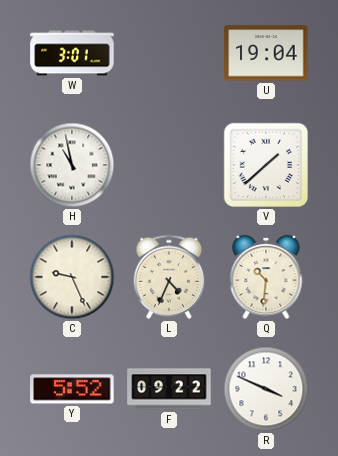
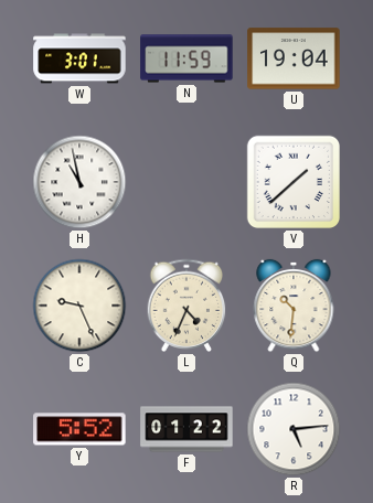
N: none -> 11:59 (186, 58)
F: 09:22 -> 01:22 (186, 429)
R: 3:49 -> 5:14 (294, 429)
